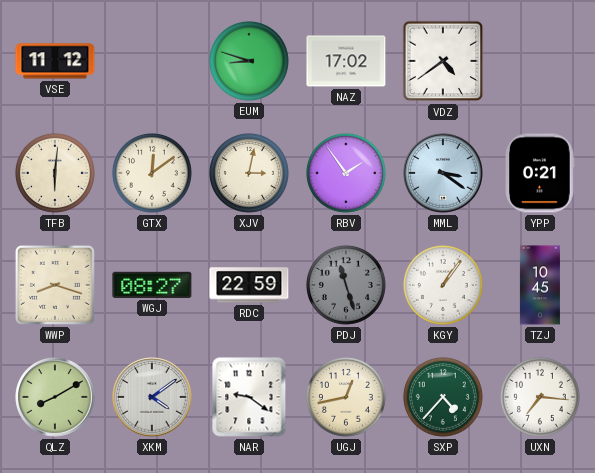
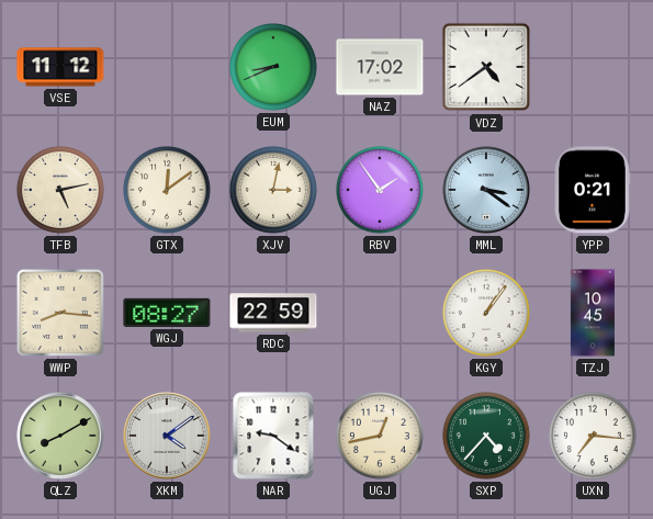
EUM: 8:48 -> 8:41 (273, 67)
TFB: 6:01 -> 5:13 (60, 190)
WWP: 8:18 -> 8:16 (60, 313)
PDJ: 11:27 -> none (346, 285)
